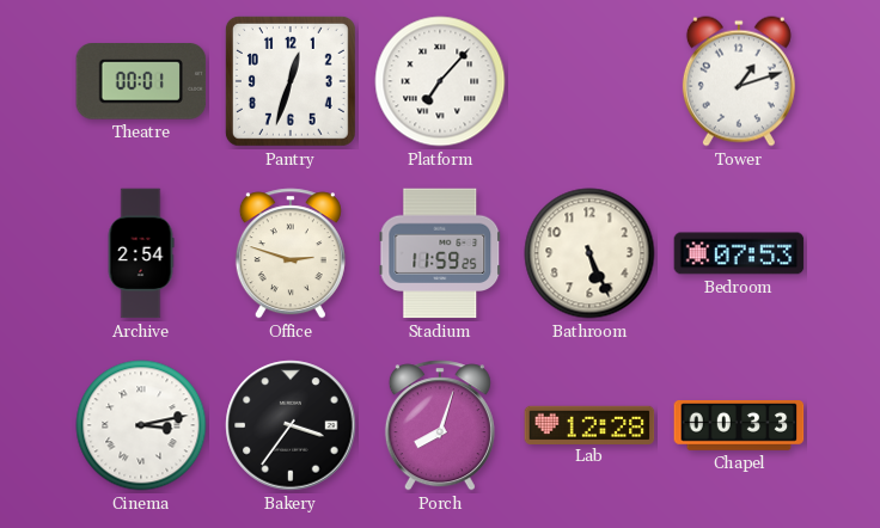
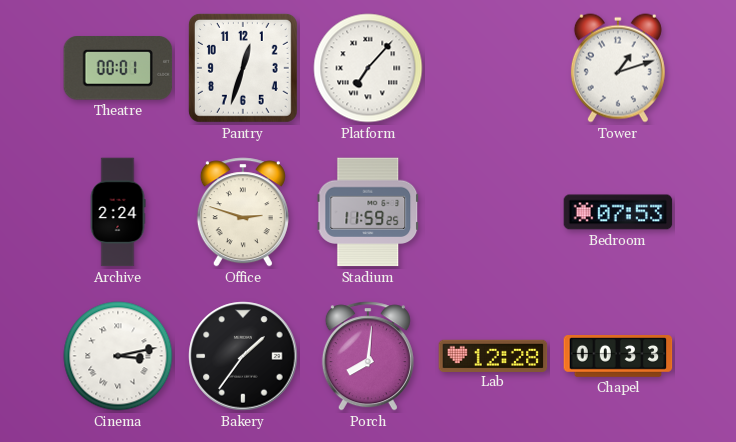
Archive: 2:54 -> 2:24 (118, 212)
Bathroom: 5:26 -> none (589, 253)
Bakery: 3:36 -> 1:36 (243, 356)
Porch: 8:03 -> 8:01 (368, 356)
